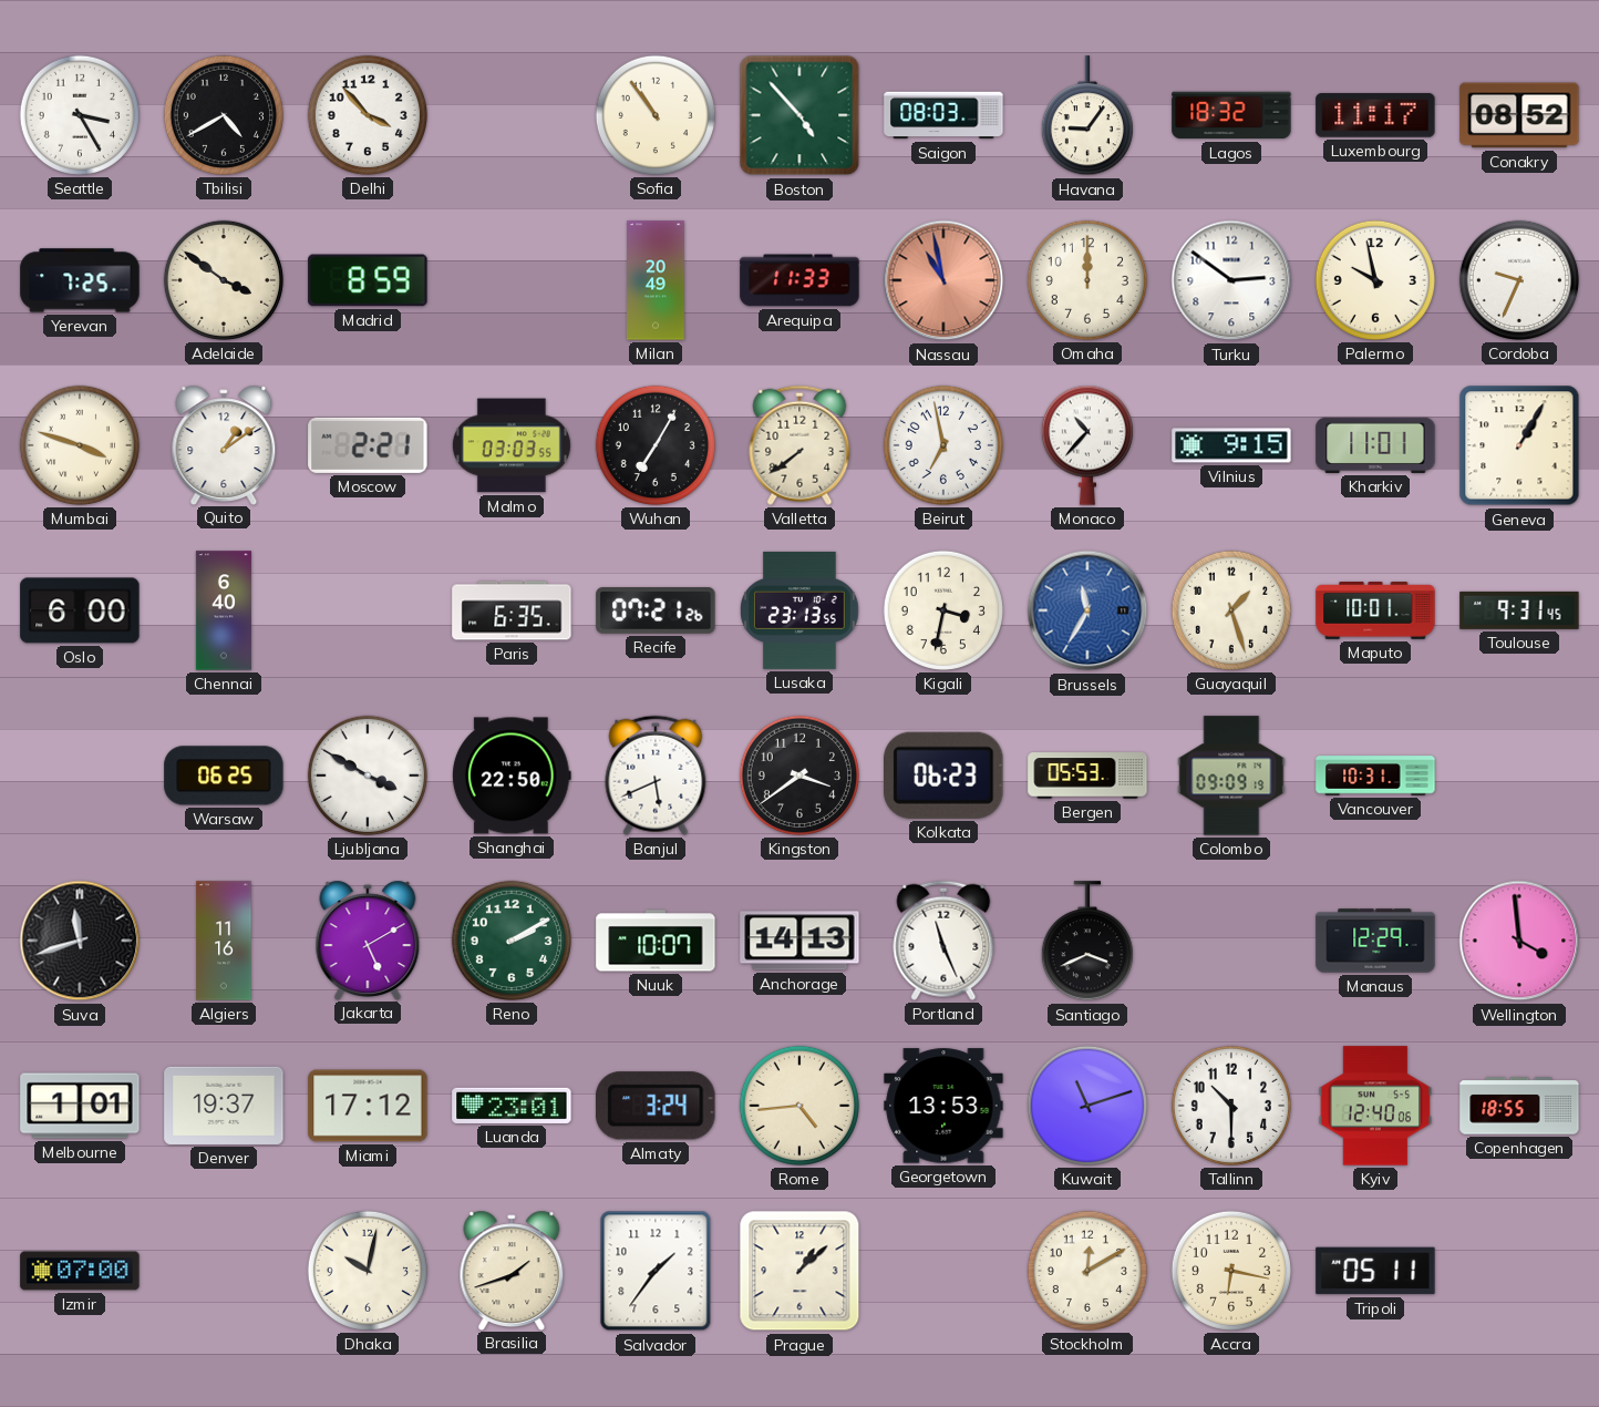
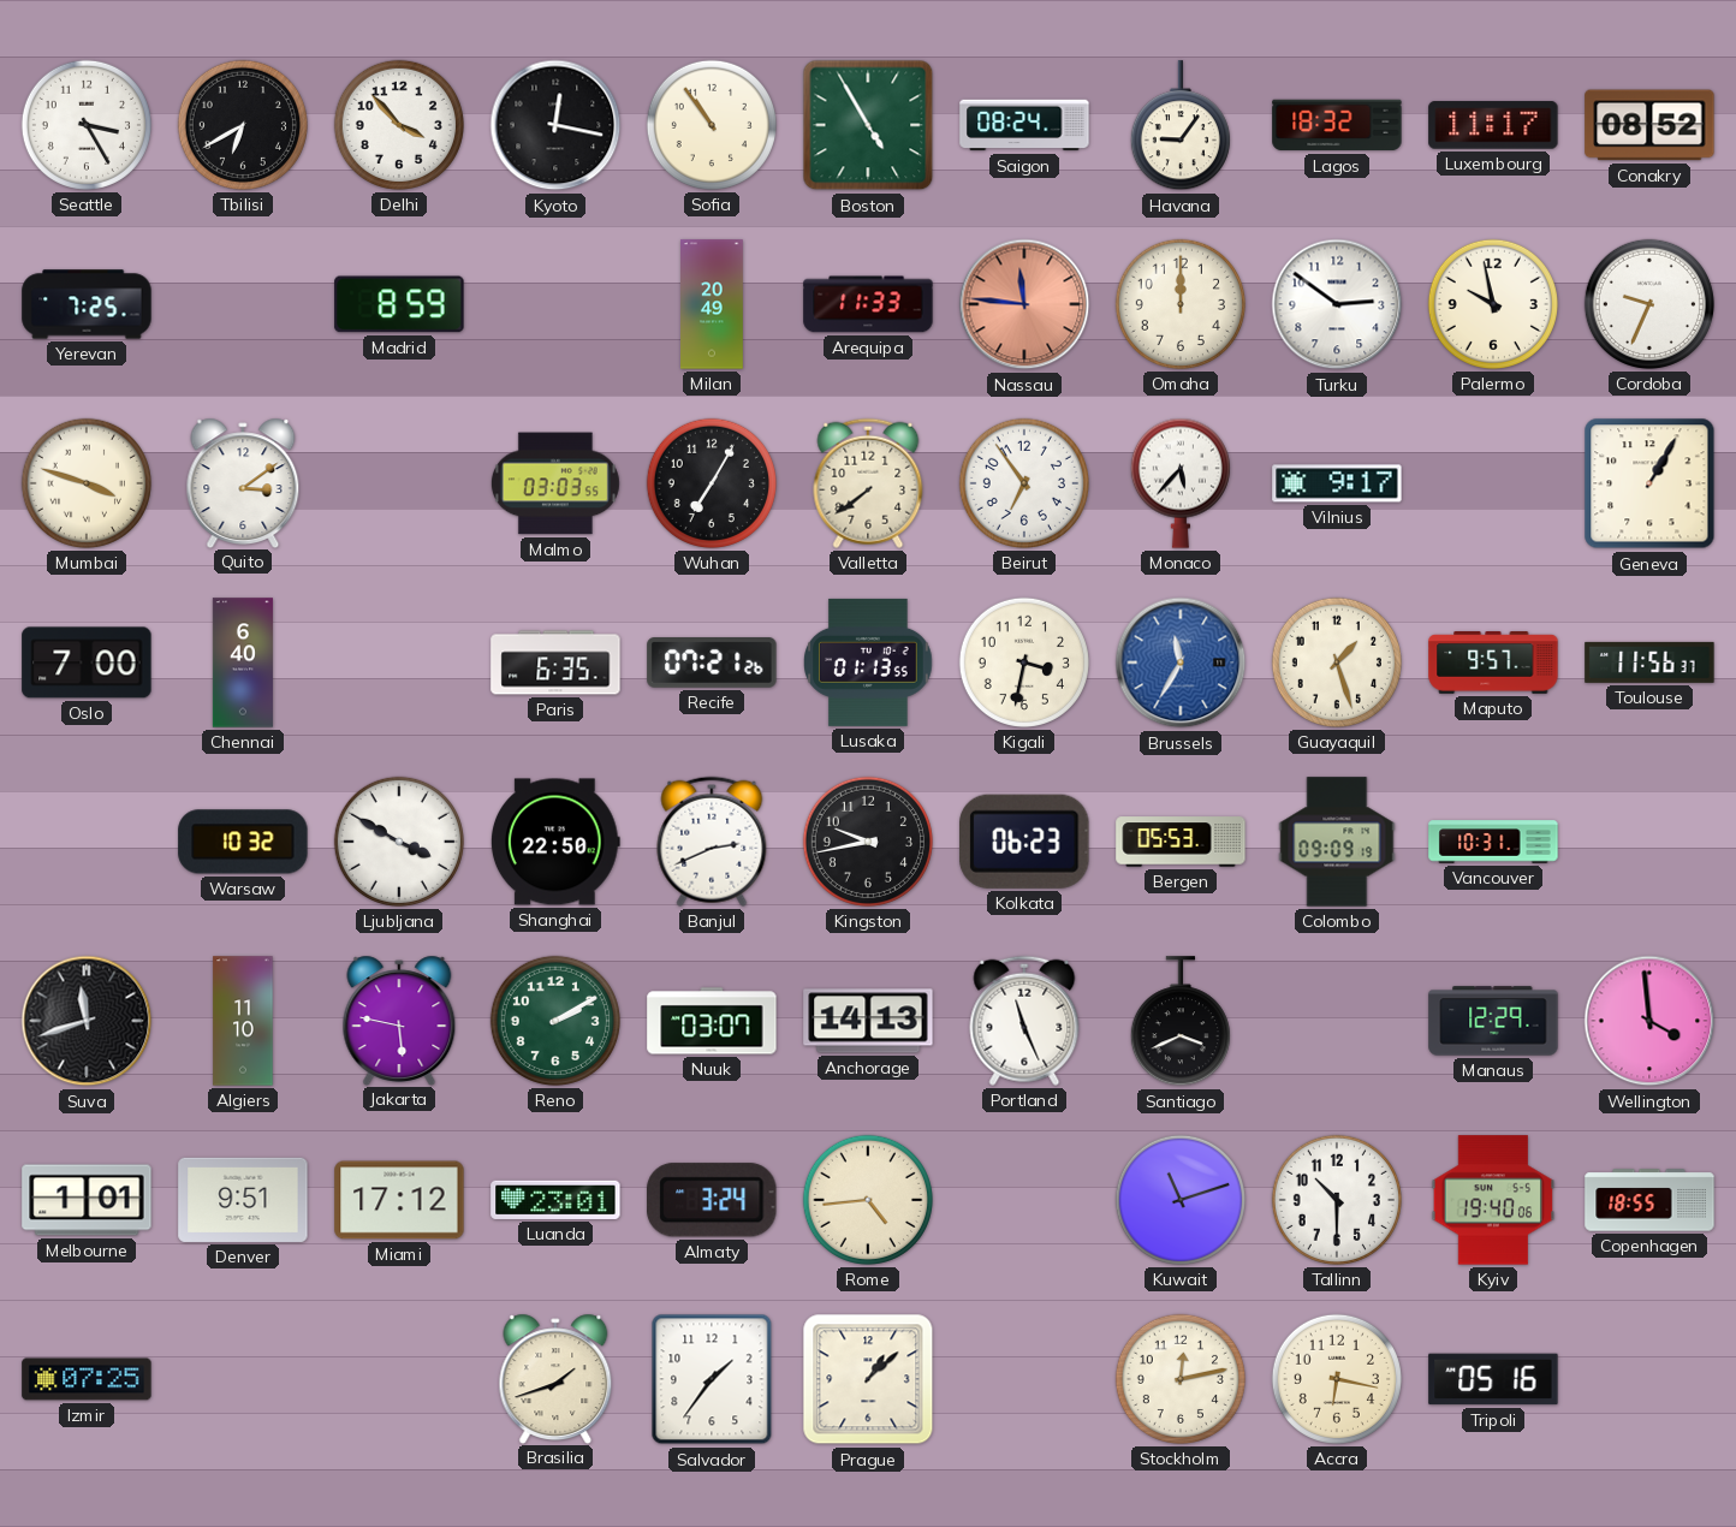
Tbilisi: 4:40 -> 6:40 (243, 125)
Kyoto: none -> 12:17 (555, 125)
Boston: 4:53 -> 4:55 (868, 125)
Saigon: 08:03 -> 08:24 (1024, 125)
Adelaide: 3:51 -> none (224, 280)
Nassau: 10:58 -> 11:46 (1024, 304)
Quito: 1:09 -> 3:09 (243, 482)
Moscow: 2:21 -> none (368, 445)
Beirut: 6:58 -> 6:54 (1024, 483)
Monaco: 10:37 -> 5:37 (1181, 483)
Vilnius: 9:15 -> 9:17 (1337, 483)
Kharkiv: 11:01 -> none (1375, 445)
Oslo: 6:00 -> 7:00 (87, 663)
Lusaka: 23:13 -> 01:13 (869, 663)
Maputo: 10:01 -> 9:57 (1493, 663)
Toulouse: 9:31 -> 11:56 (1649, 663)
Warsaw: 06:25 -> 10:32 (243, 842)
Banjul: 5:41 -> 2:41 (712, 842)
Kingston: 3:39 -> 9:43 (868, 842)
Algiers: 11:16 -> 11:10 (243, 1021)
Jakarta: 5:10 -> 5:47 (399, 1020)
Nuuk: 10:07 -> 03:07 (712, 1021)
Denver: 19:37 -> 9:51 (243, 1200)
Georgetown: 13:53 -> none (943, 1106)
Kyiv: 12:40 -> 19:40 (1493, 1200)
Izmir: 07:00 -> 07:25 (87, 1379)
Dhaka: 10:02 -> none (368, 1271)
Stockholm: 12:10 -> 12:13 (1181, 1379)
Tripoli: 05:11 -> 05:16 (1493, 1379)
